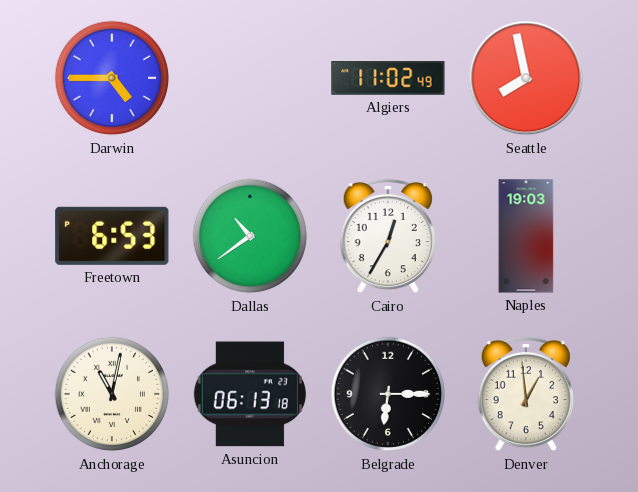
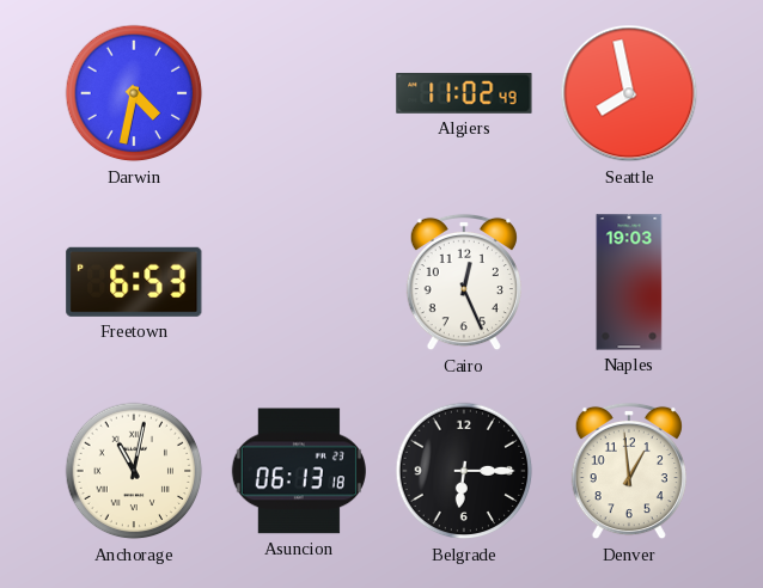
Darwin: 4:45 -> 4:32 (134, 93)
Dallas: 10:39 -> none (250, 236)
Cairo: 12:35 -> 12:26 (464, 282)
